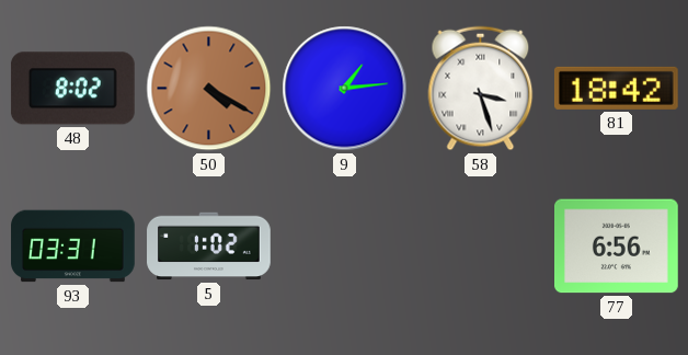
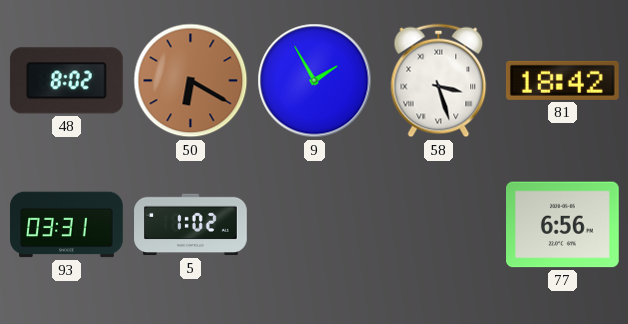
50: 4:20 -> 6:20 (191, 81)
9: 1:14 -> 1:55 (315, 81)
